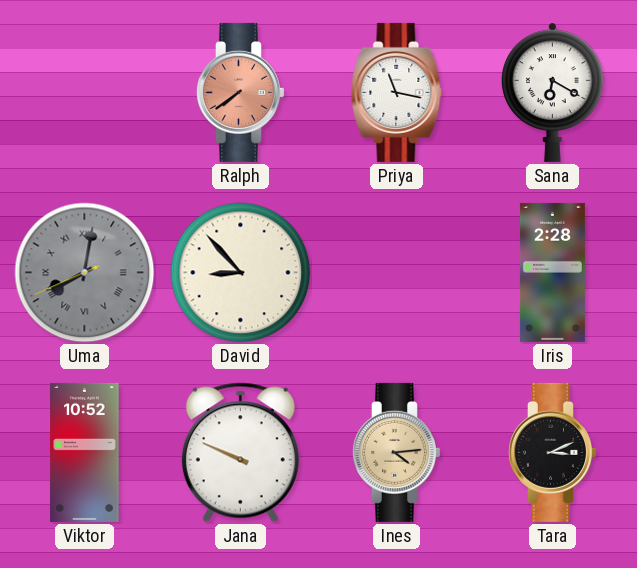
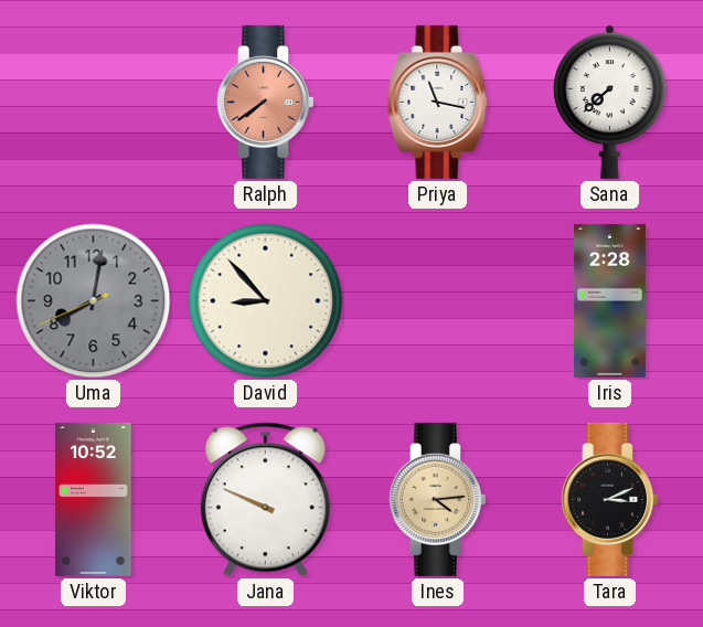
Sana: 6:20 -> 7:38 (610, 102)
Uma numerals: Roman -> Arabic (94, 301)
